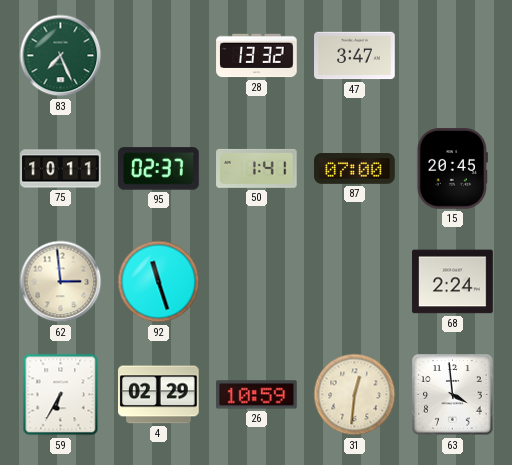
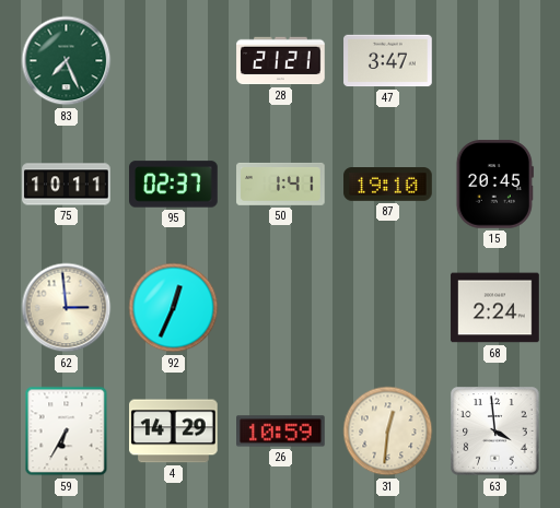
28: 13:32 -> 21:21 (281, 61)
87: 07:00 -> 19:10 (388, 185)
92: 11:27 -> 12:34 (174, 308)
4: 02:29 -> 14:29 (174, 432)
